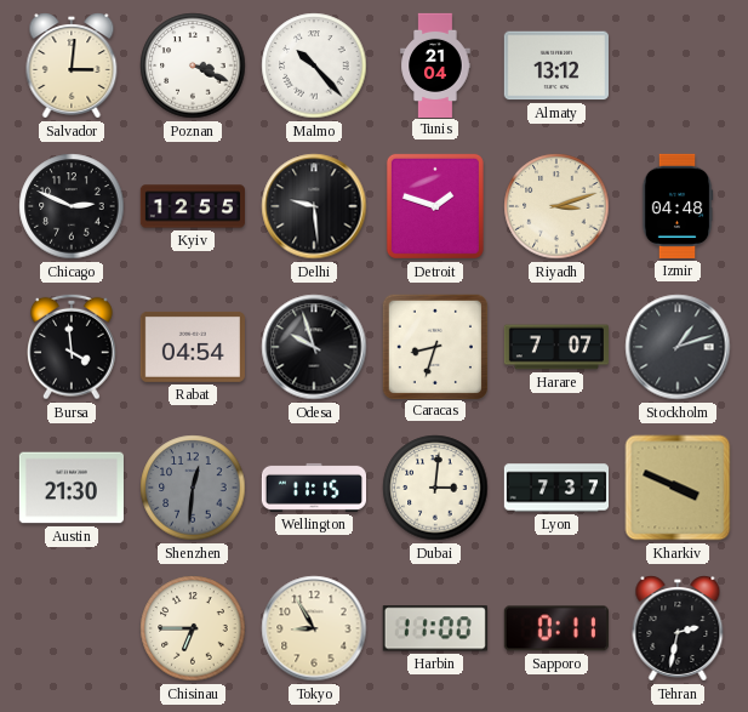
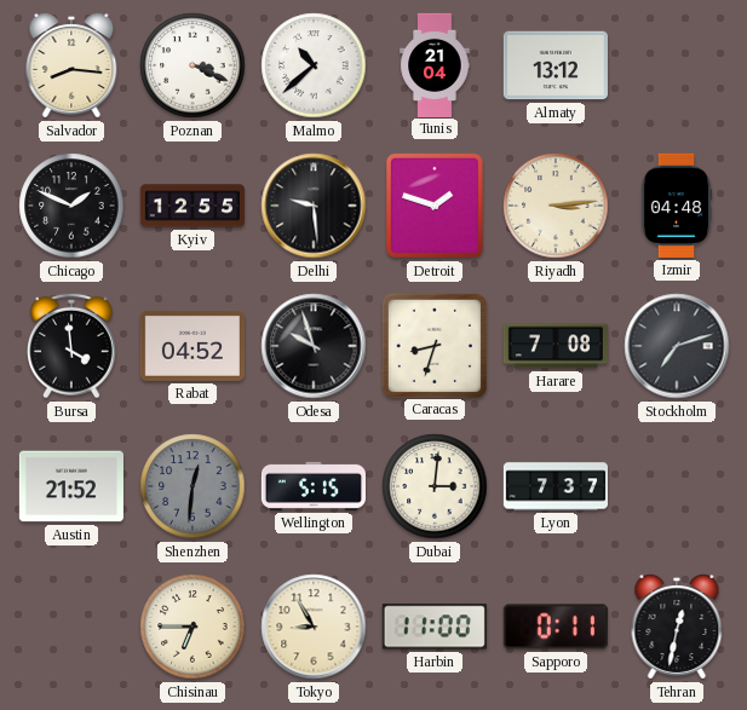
Salvador: 3:01 -> 8:16 (71, 65)
Malmo: 10:23 -> 10:38 (314, 65)
Chicago: 2:49 -> 1:49 (71, 206)
Riyadh: 3:12 -> 3:14 (556, 206)
Rabat: 04:54 -> 04:52 (193, 346)
Harare: 7:07 -> 7:08 (554, 346)
Stockholm: 1:12 -> 7:12 (677, 346)
Austin: 21:30 -> 21:52 (71, 486)
Wellington: 11:15 -> 5:15 (312, 486)
Kharkiv: 3:49 -> none (678, 488)
Tehran: 2:32 -> 12:32 (677, 627)
